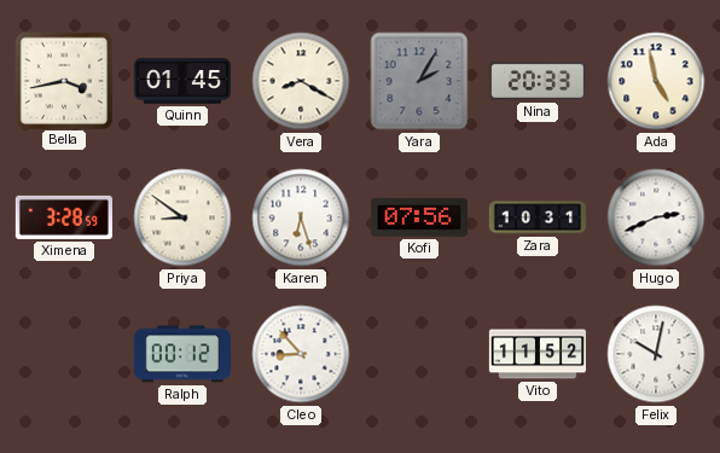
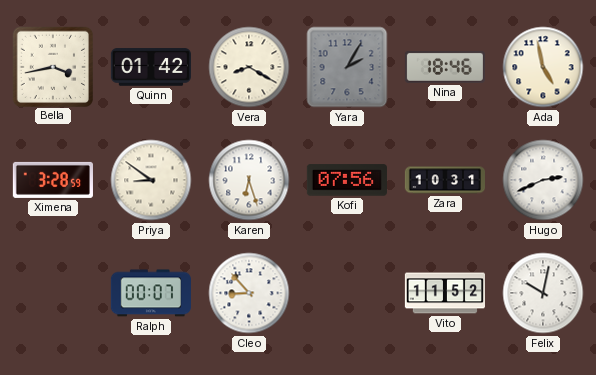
Quinn: 01:45 -> 01:42 (151, 67)
Nina: 20:33 -> 18:46 (445, 67)
Ralph: 00:12 -> 00:07 (151, 293)
